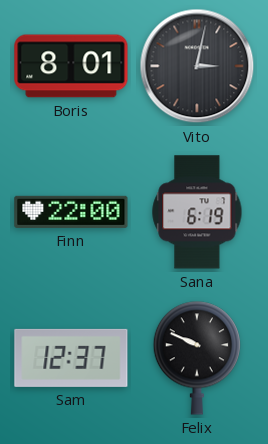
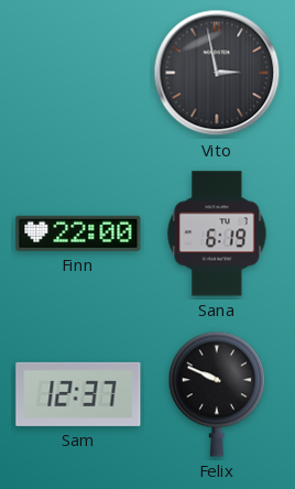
Boris: 8:01 -> none (71, 66)
Vito: 3:02 -> 2:58 (217, 73)
